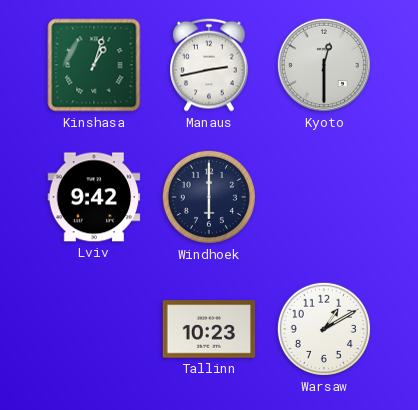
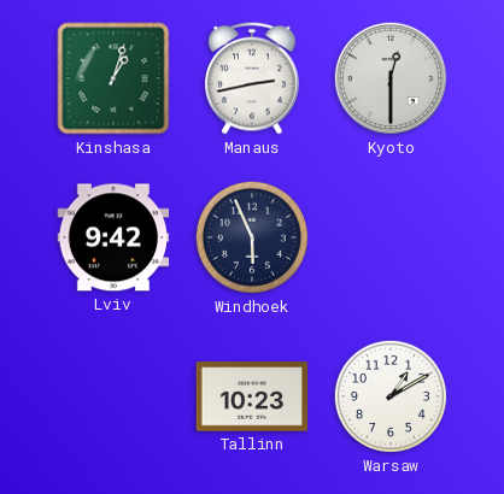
Windhoek: 6:00 -> 5:56 (252, 237)
